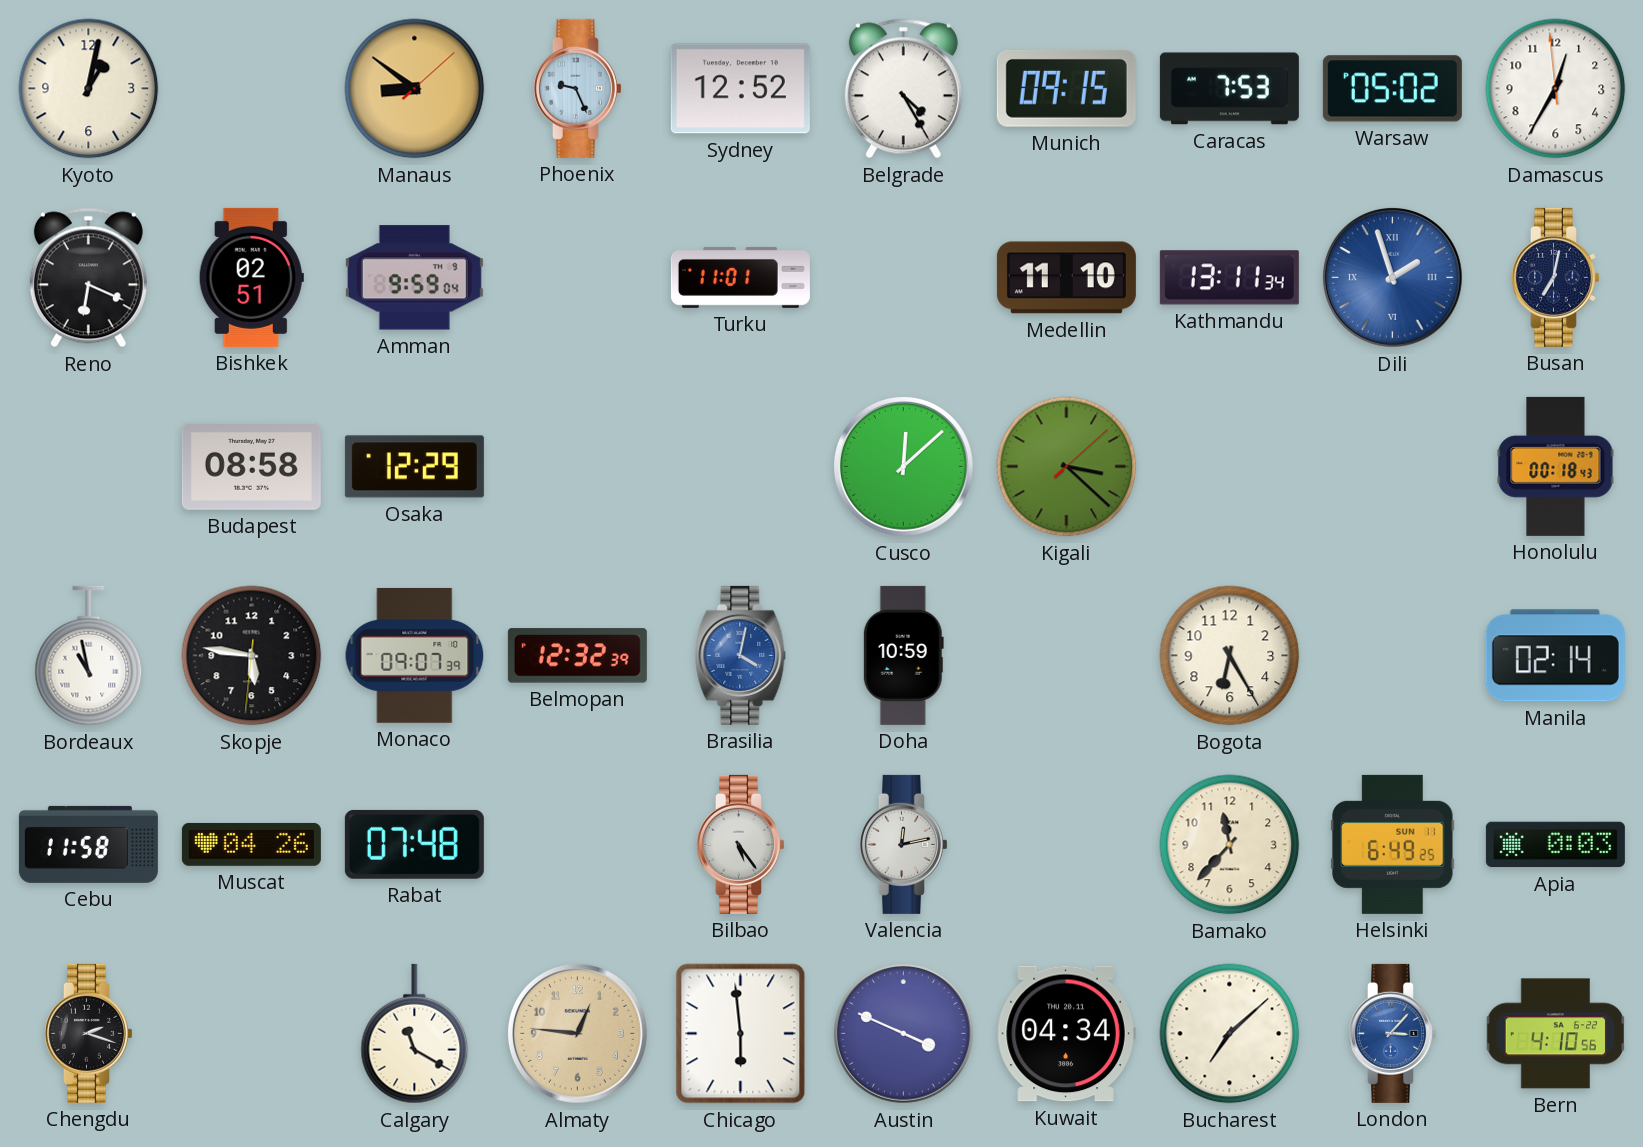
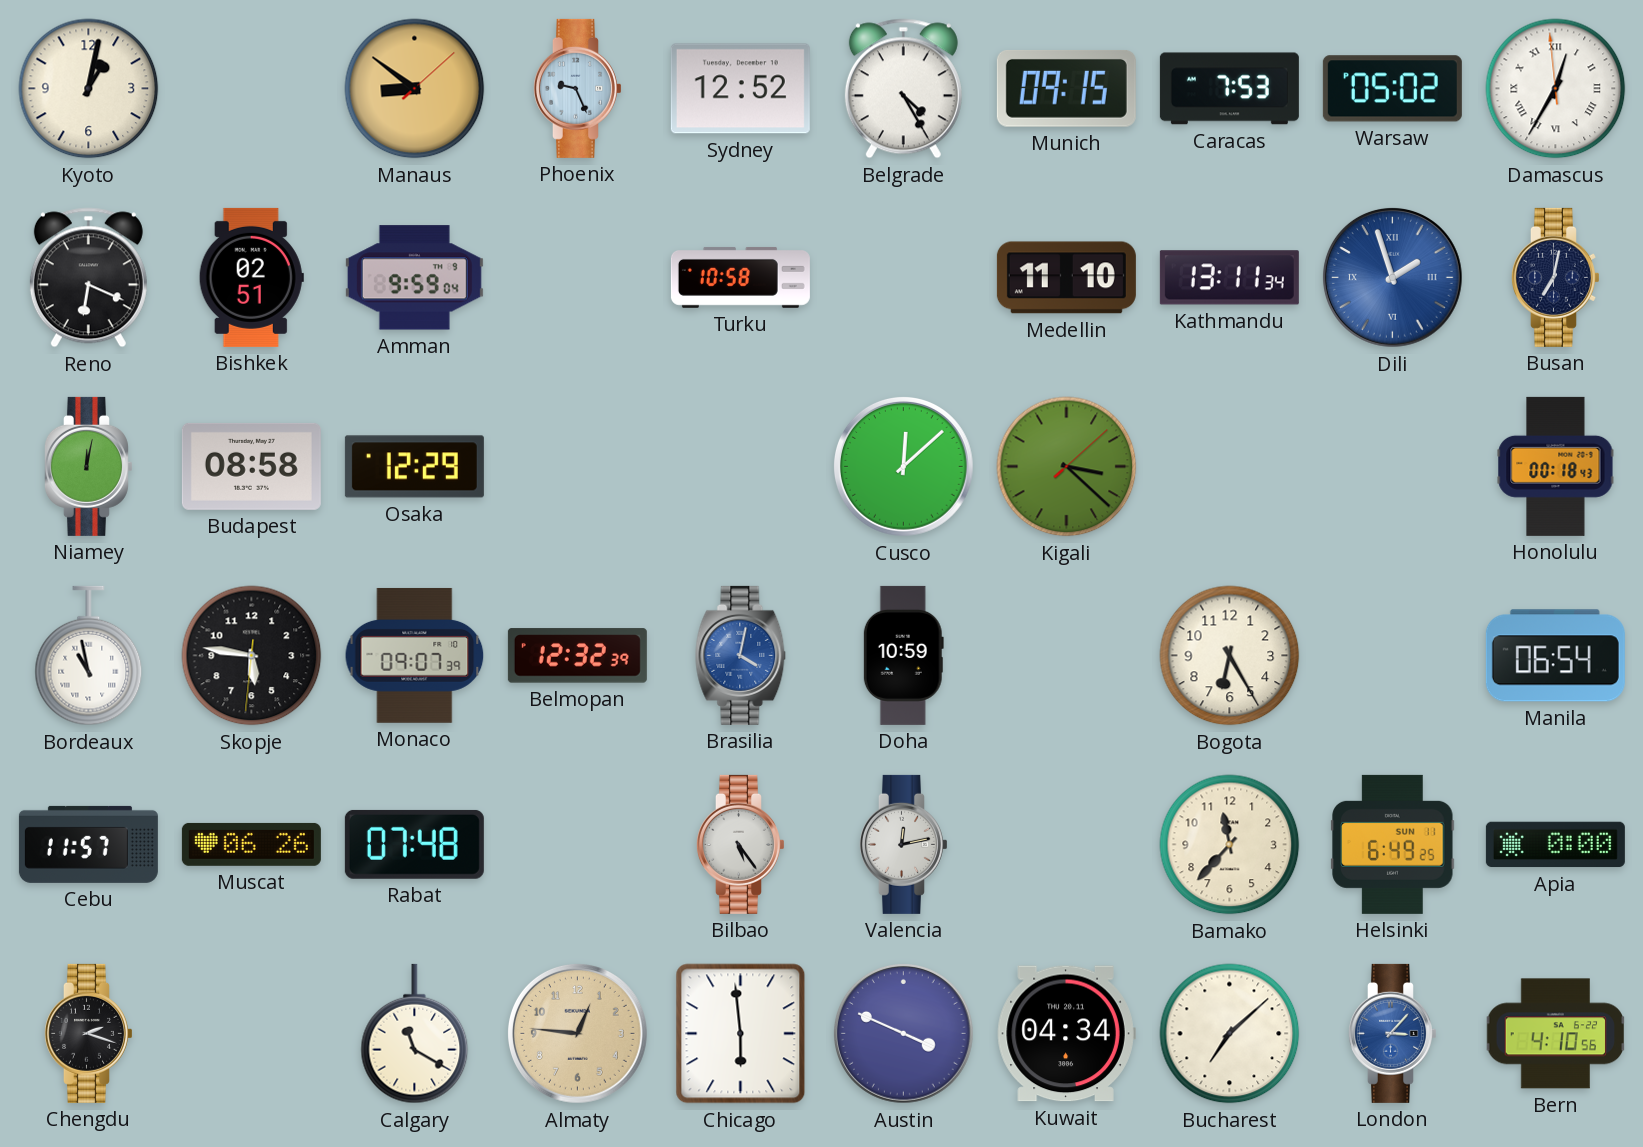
Damascus numerals: Arabic -> Roman (1556, 89)
Turku: 11:01 -> 10:58 (740, 277)
Niamey: none -> 12:02 (88, 466)
Manila: 02:14 -> 06:54 (1555, 656)
Cebu: 11:58 -> 11:57 (88, 844)
Muscat: 04:26 -> 06:26 (251, 844)
Apia: 0:03 -> 0:00 (1555, 845)
